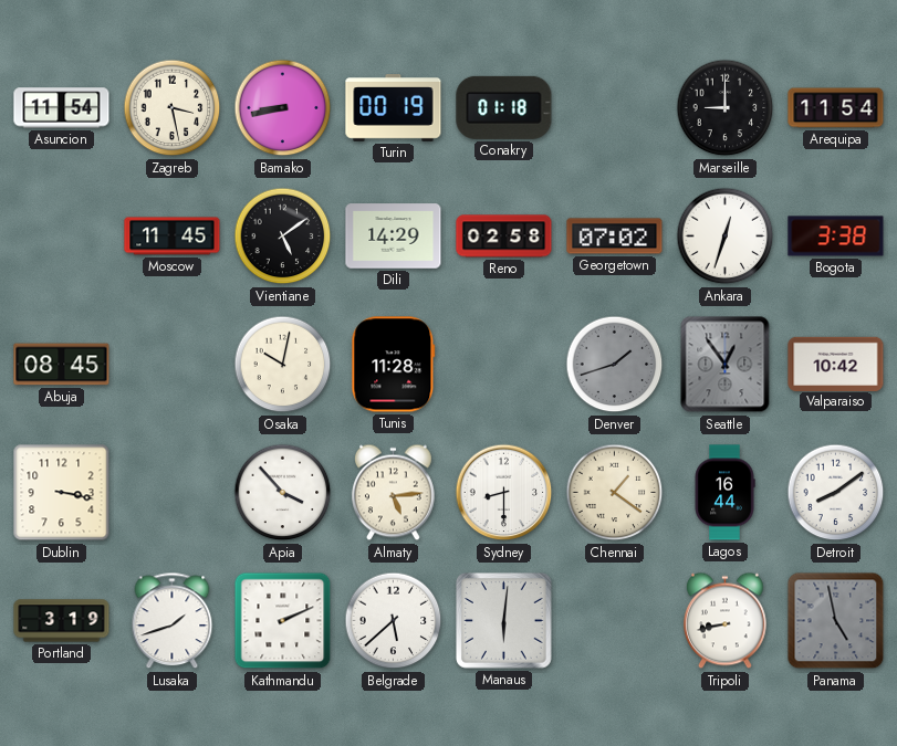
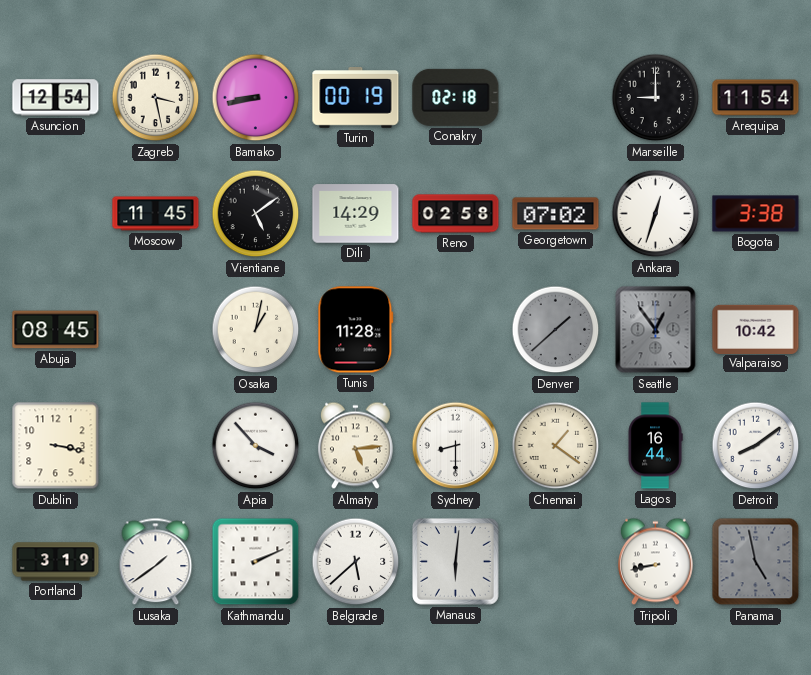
Asuncion: 11:54 -> 12:54 (56, 98)
Conakry: 01:18 -> 02:18 (456, 97)
Osaka: 10:02 -> 1:02 (256, 330)
Denver: 1:42 -> 1:38 (556, 330)
Lusaka: 1:42 -> 1:39 (156, 562)
